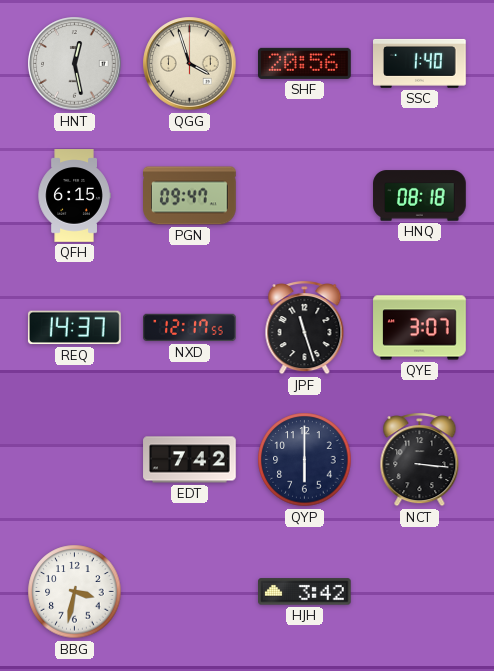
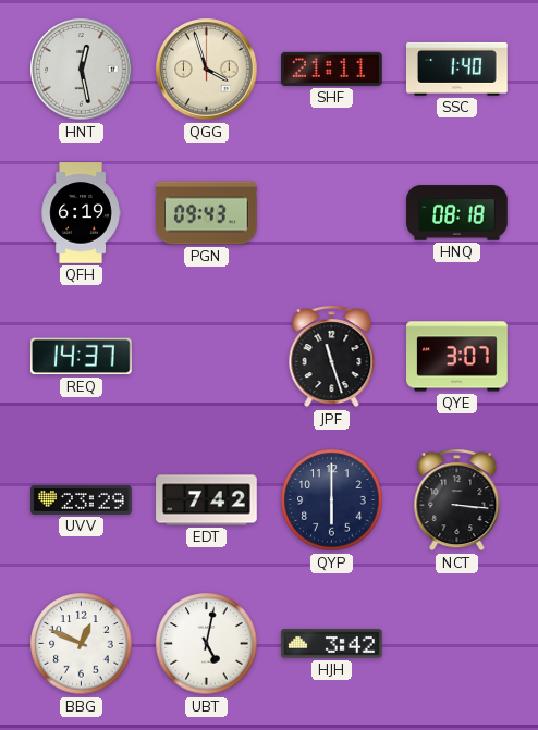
SHF: 20:56 -> 21:11 (332, 69)
QFH: 6:15 -> 6:19 (81, 213)
PGN: 09:47 -> 09:43 (207, 213)
NXD: 12:17 -> none (190, 328)
UVV: none -> 23:29 (82, 499)
BBG: 3:32 -> 12:49 (82, 644)
UBT: none -> 5:02 (207, 644)
